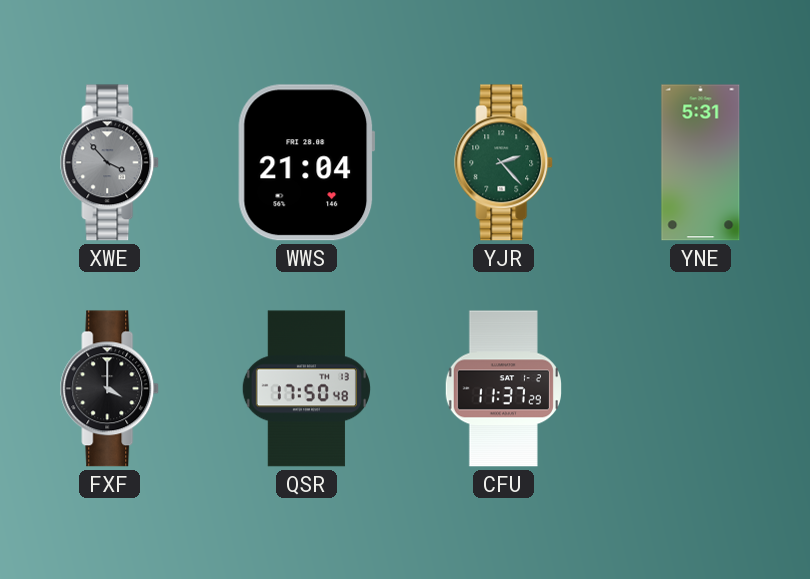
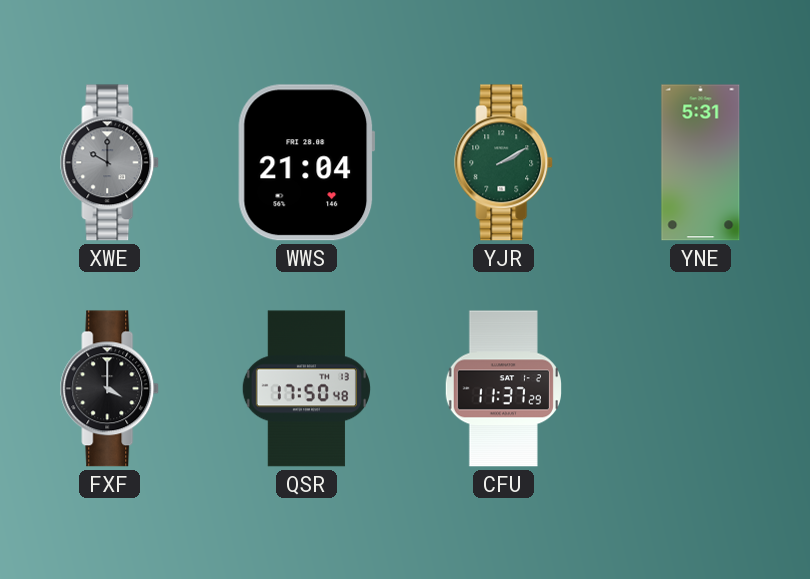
XWE: 3:53 -> 10:00 (110, 163)
YJR: 2:23 -> 2:10 (504, 163)
